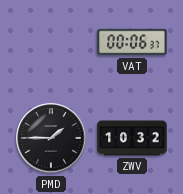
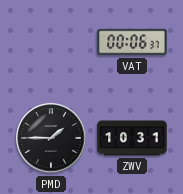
ZWV: 10:32 -> 10:31 (132, 138)
